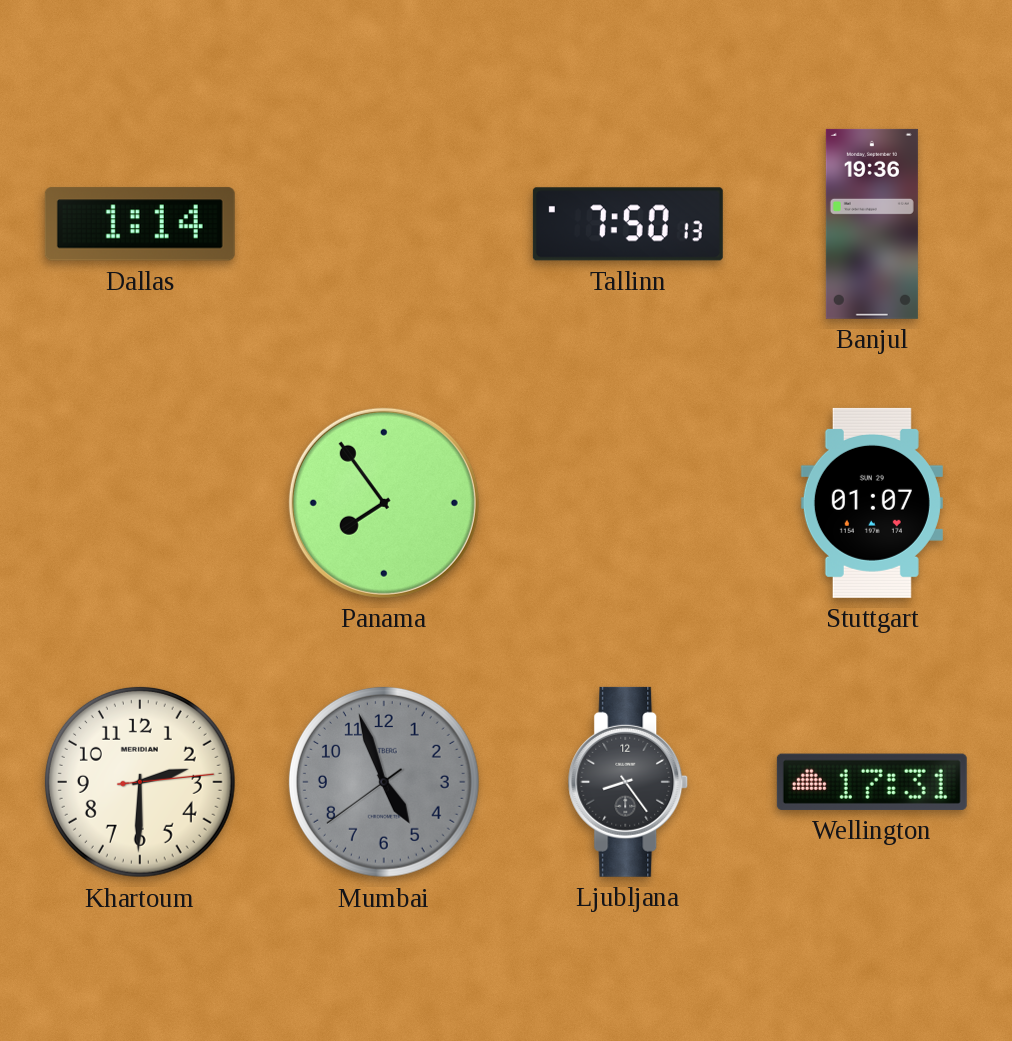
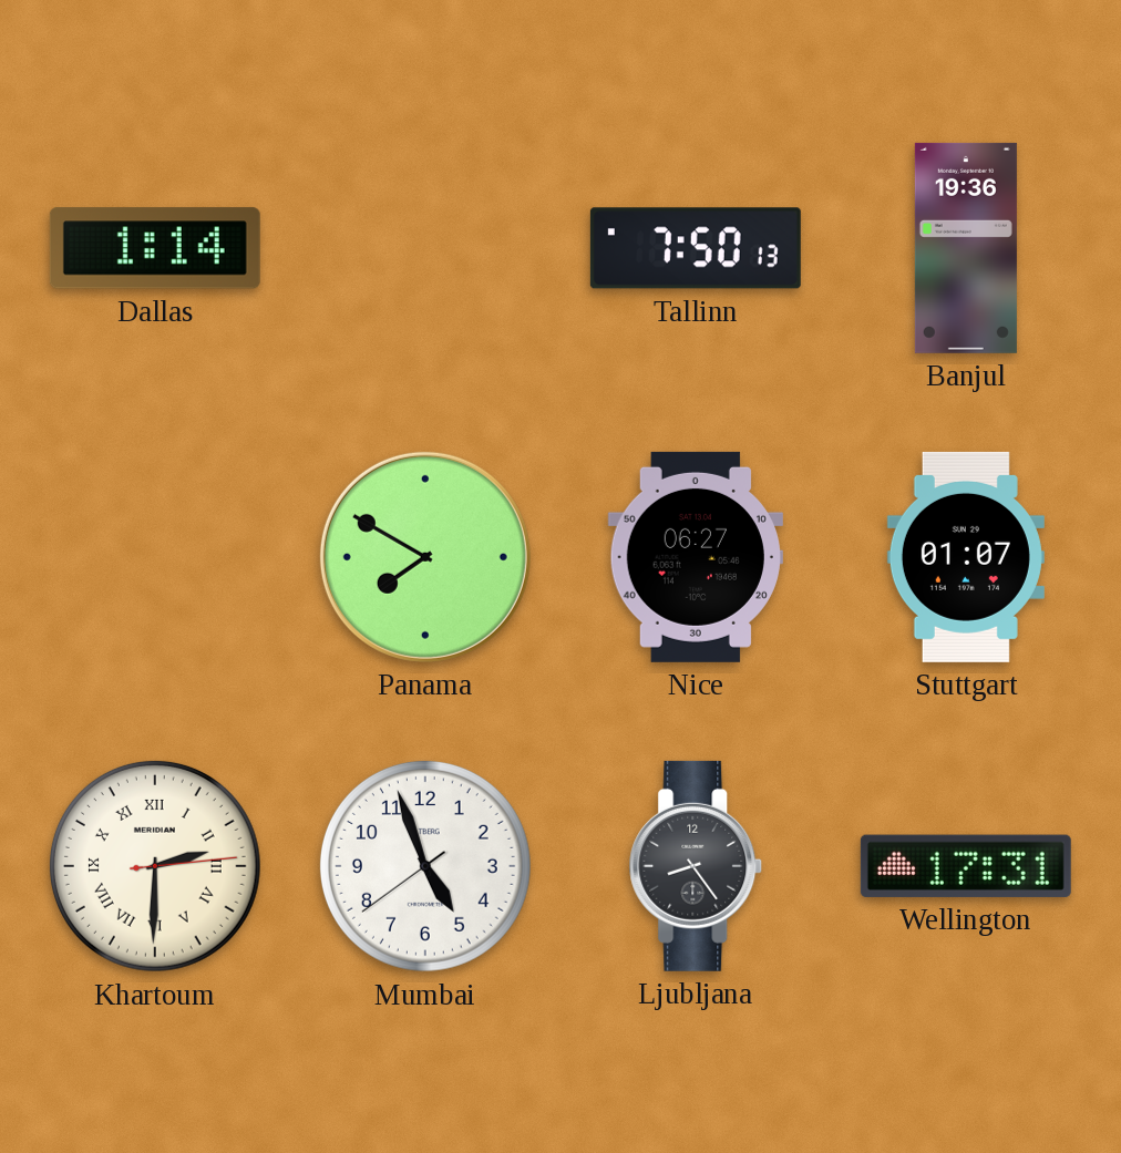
Panama: 7:54 -> 7:50 (425, 557)
Nice: none -> 06:27 (696, 557)
Khartoum numerals: Arabic -> Roman (155, 866)
Mumbai dial: grey -> white (425, 866)
